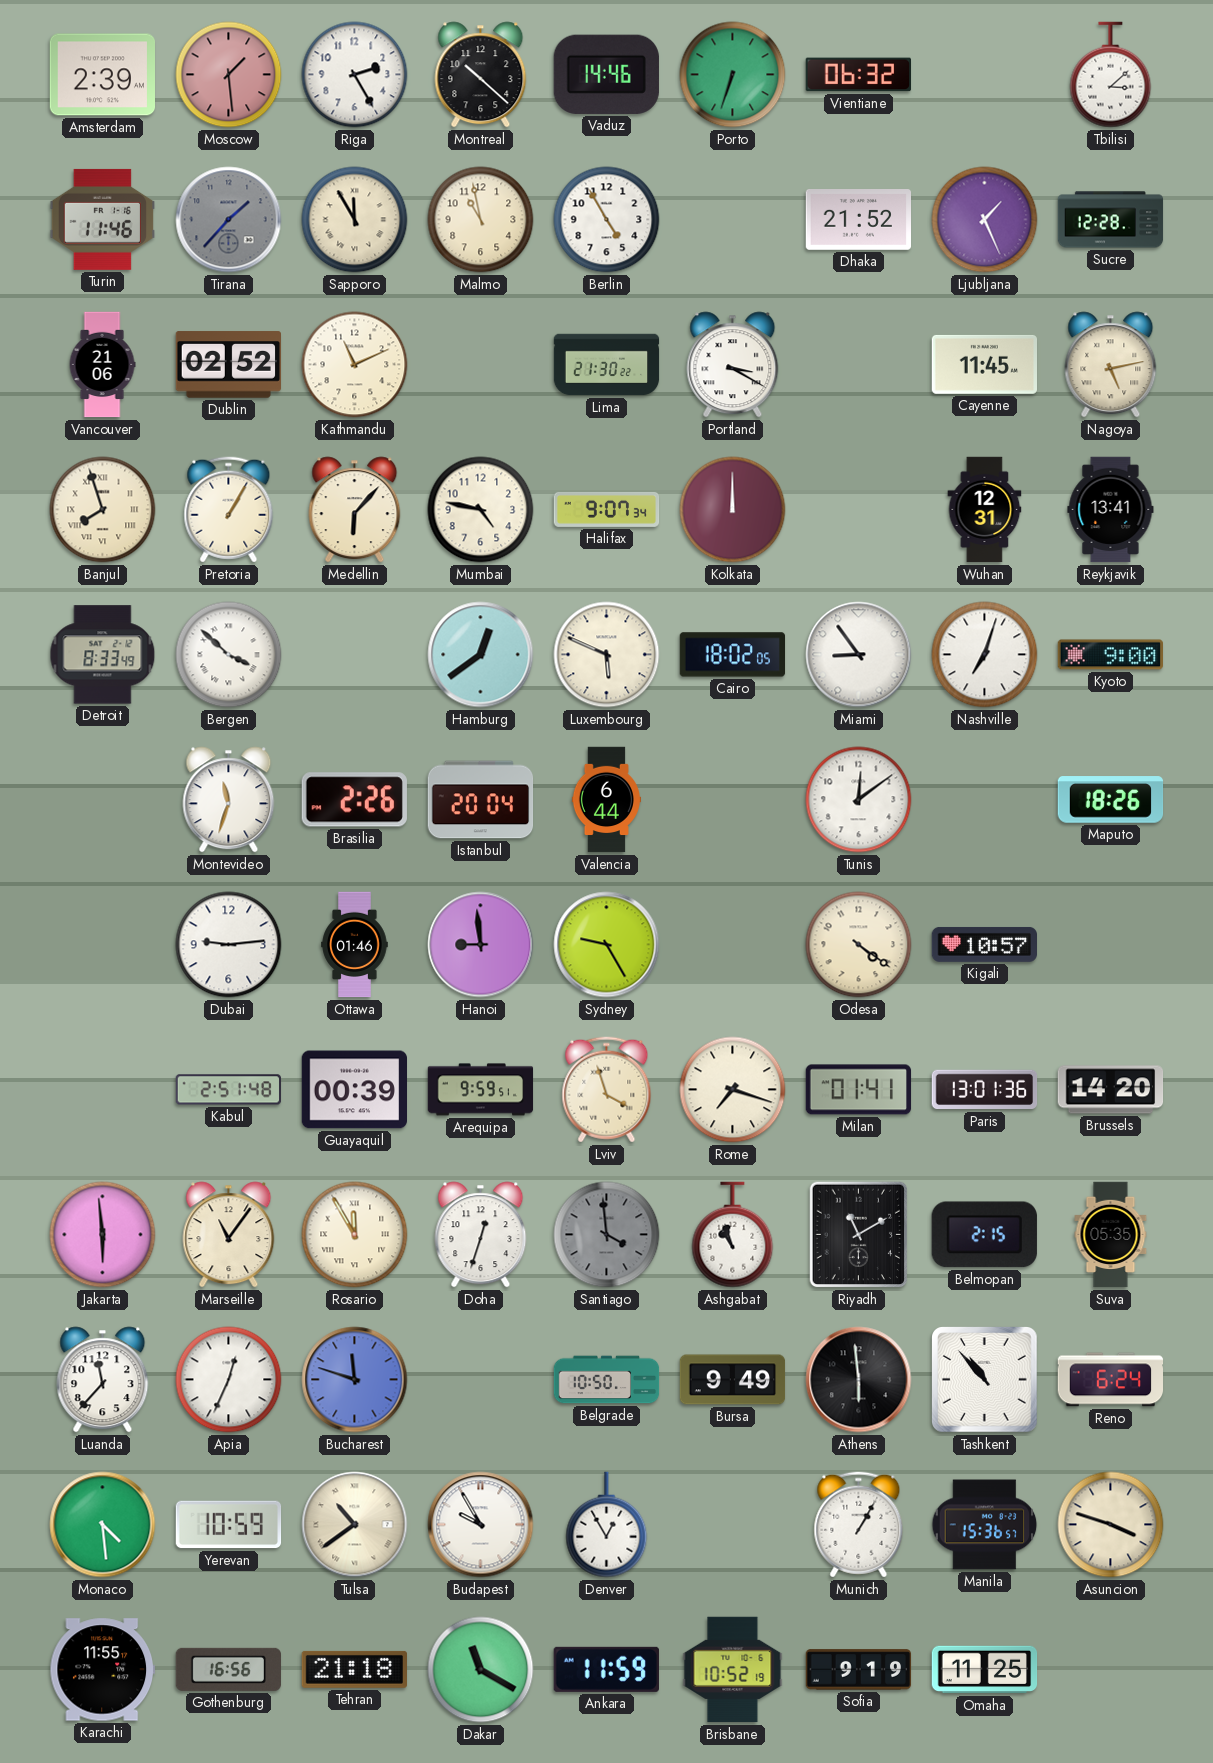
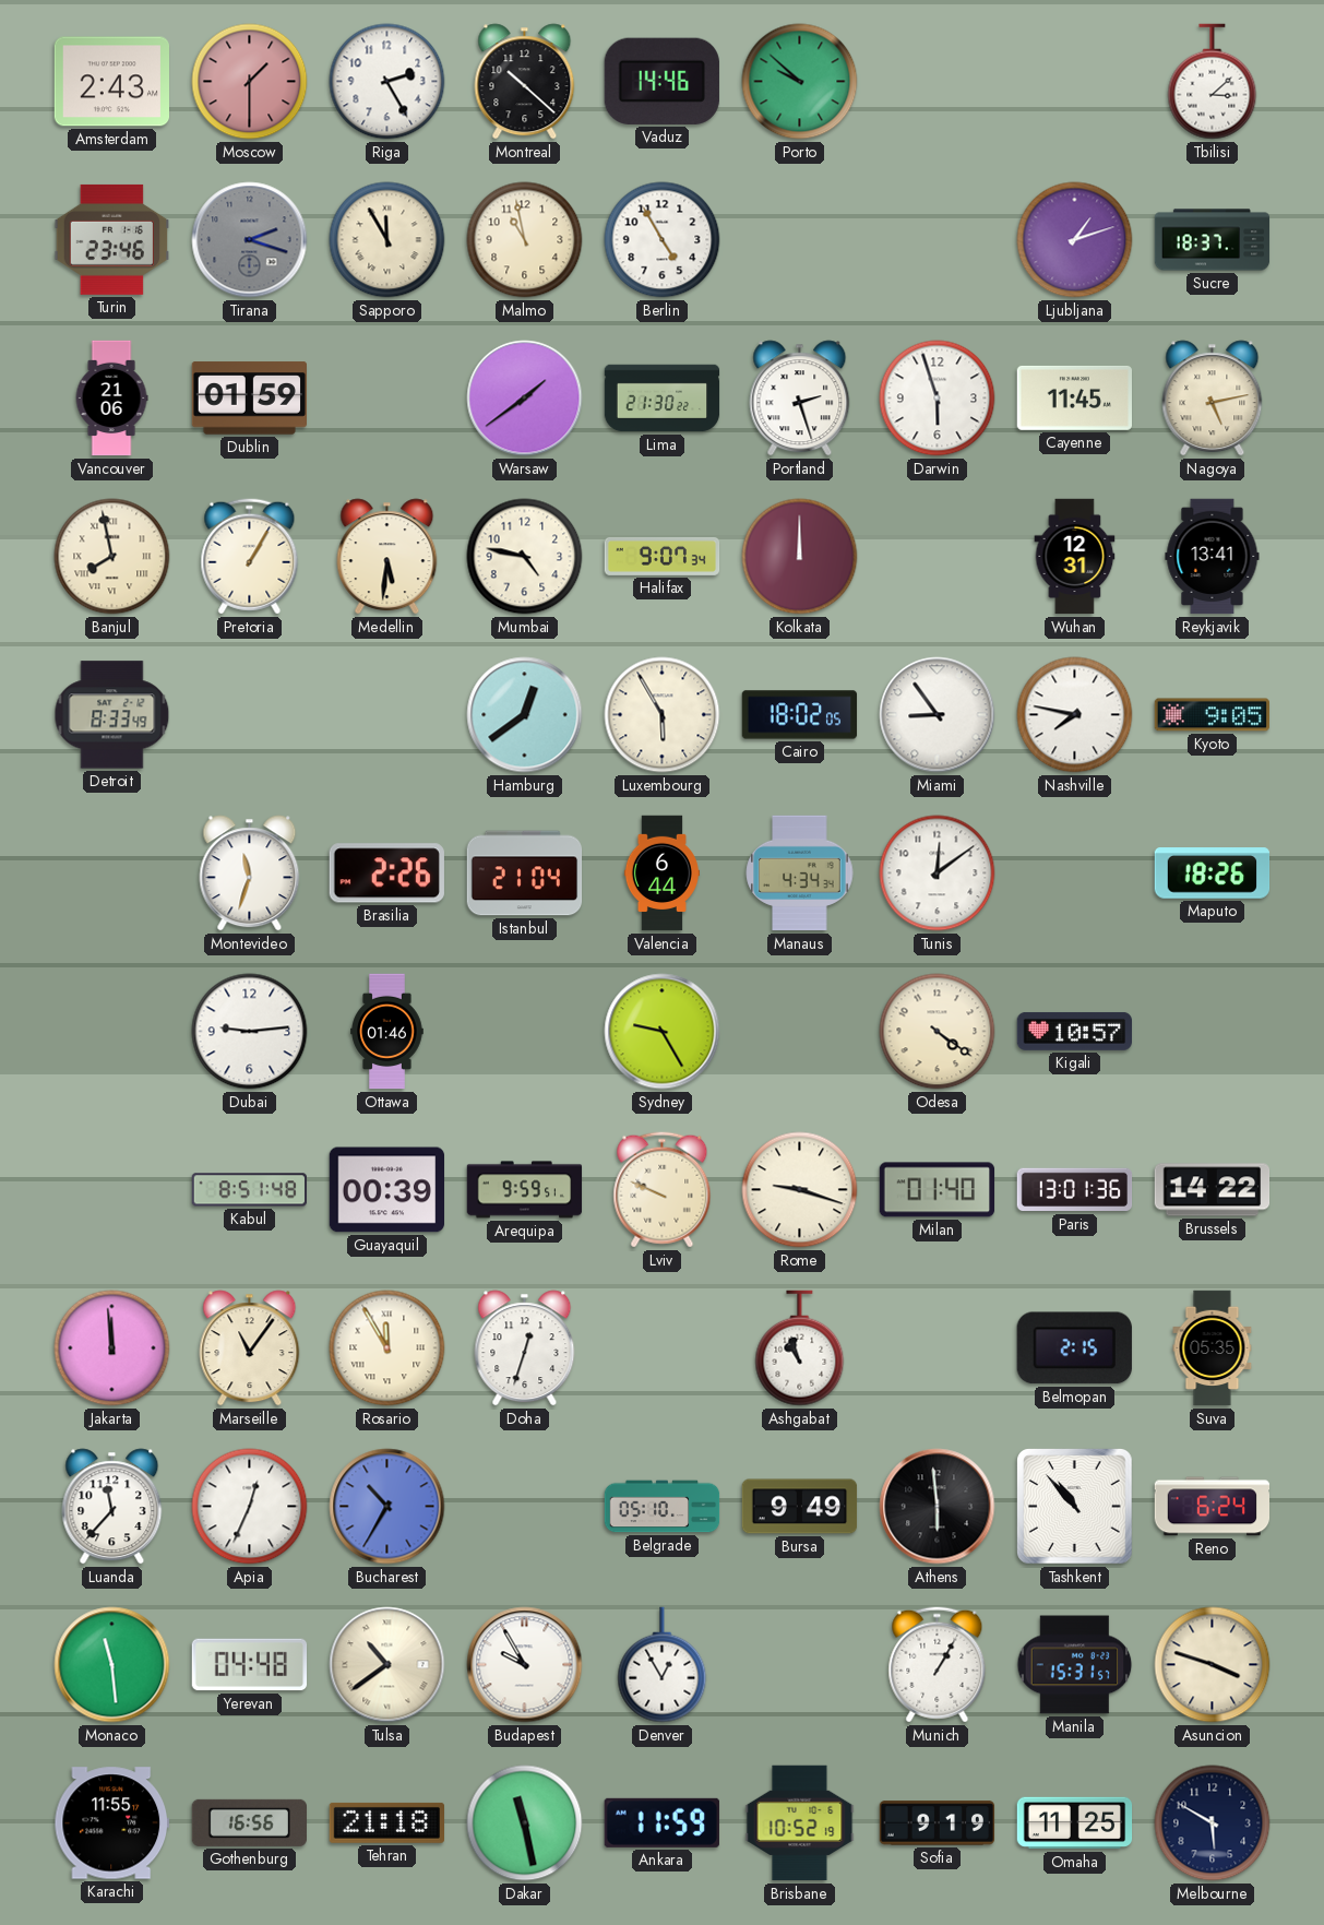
Amsterdam: 2:39 -> 2:43 (111, 82)
Moscow: 1:29 -> 1:30 (250, 82)
Porto: 6:33 -> 9:52 (800, 82)
Vientiane: 06:32 -> none (858, 75)
Turin: 11:46 -> 23:46 (111, 239)
Tirana: 1:37 -> 2:18 (250, 240)
Dhaka: 21:52 -> none (859, 220)
Ljubljana: 1:26 -> 1:12 (1075, 240)
Sucre: 12:28 -> 18:37 (1213, 240)
Dublin: 02:52 -> 01:59 (249, 399)
Kathmandu: 11:11 -> none (355, 365)
Warsaw: none -> 1:39 (525, 399)
Portland: 3:20 -> 2:27 (800, 399)
Darwin: none -> 5:57 (938, 399)
Banjul: 7:57 -> 7:58 (112, 557)
Medellin: 6:07 -> 5:31 (387, 557)
Bergen: 3:52 -> none (229, 655)
Luxembourg: 5:49 -> 5:55 (663, 715)
Nashville: 7:03 -> 7:47 (1075, 715)
Kyoto: 9:00 -> 9:05 (1212, 715)
Istanbul: 20:04 -> 21:04 (525, 874)
Manaus: none -> 4:34 (800, 874)
Hanoi: 8:59 -> none (481, 945)
Kabul: 2:51 -> 8:51 (249, 1190)
Lviv: 3:57 -> 9:49 (663, 1190)
Rome: 7:18 -> 9:18 (800, 1190)
Milan: 01:41 -> 01:40 (938, 1190)
Brussels: 14:20 -> 14:22 (1213, 1190)
Jakarta: 5:59 -> 11:59 (112, 1348)
Santiago: 3:59 -> none (607, 1235)
Riyadh: 11:10 -> none (859, 1235)
Bucharest: 11:48 -> 10:35 (387, 1507)
Belgrade: 10:50 -> 05:10 (663, 1507)
Monaco: 4:29 -> 11:29 (112, 1665)
Yerevan: 10:59 -> 04:48 (250, 1665)
Manila: 15:36 -> 15:31 (1075, 1665)
Dakar: 11:20 -> 11:28 (525, 1823)
Melbourne: none -> 5:50 (1213, 1823)
